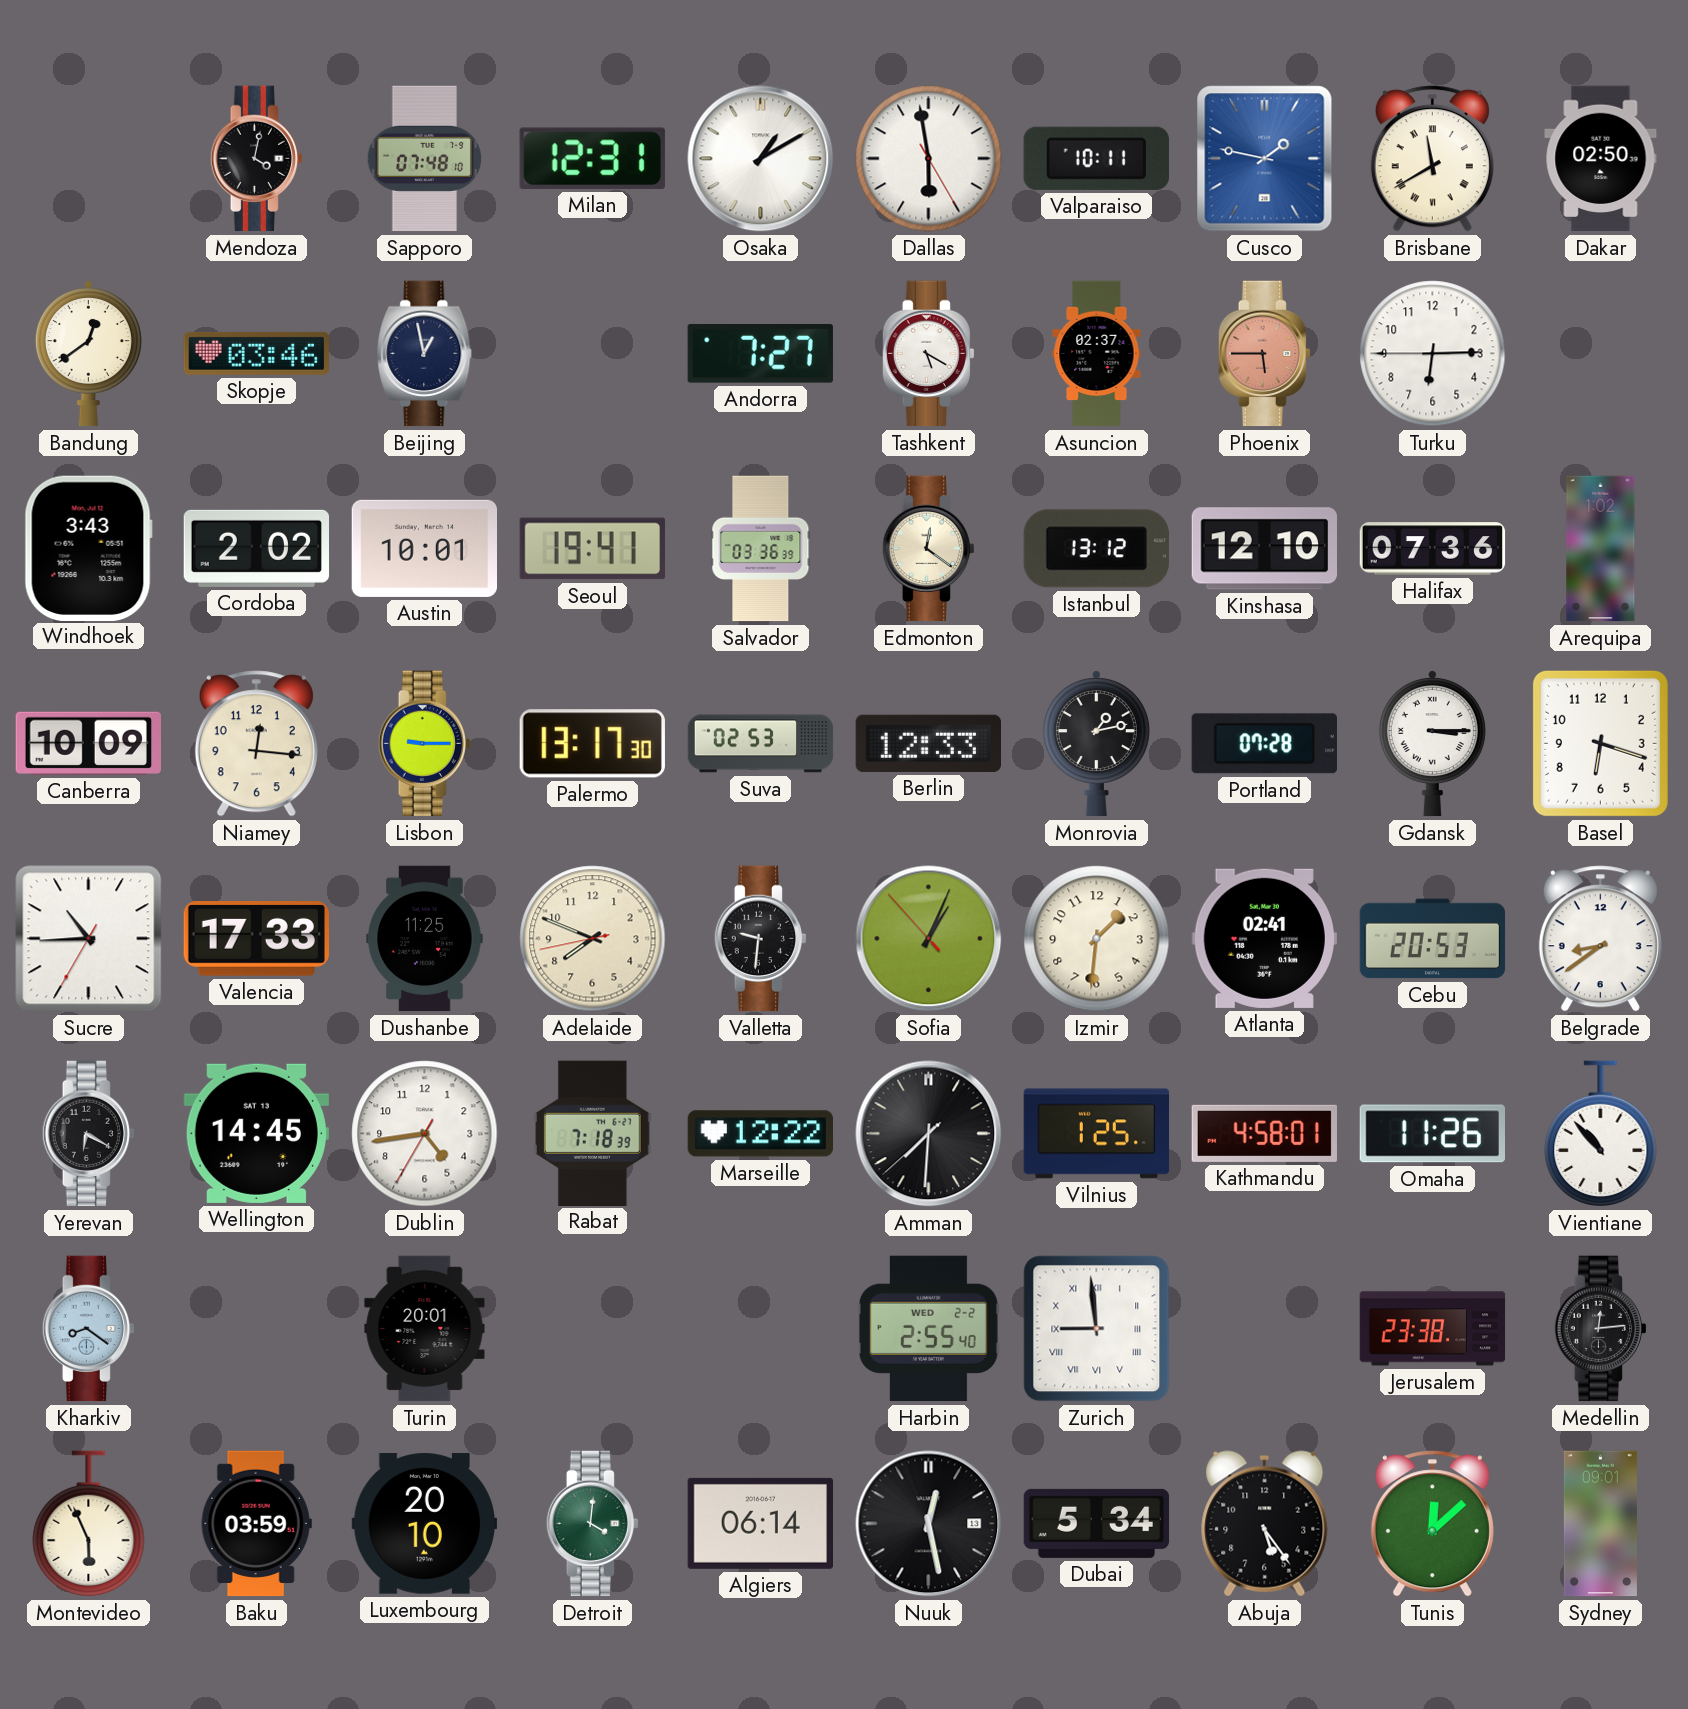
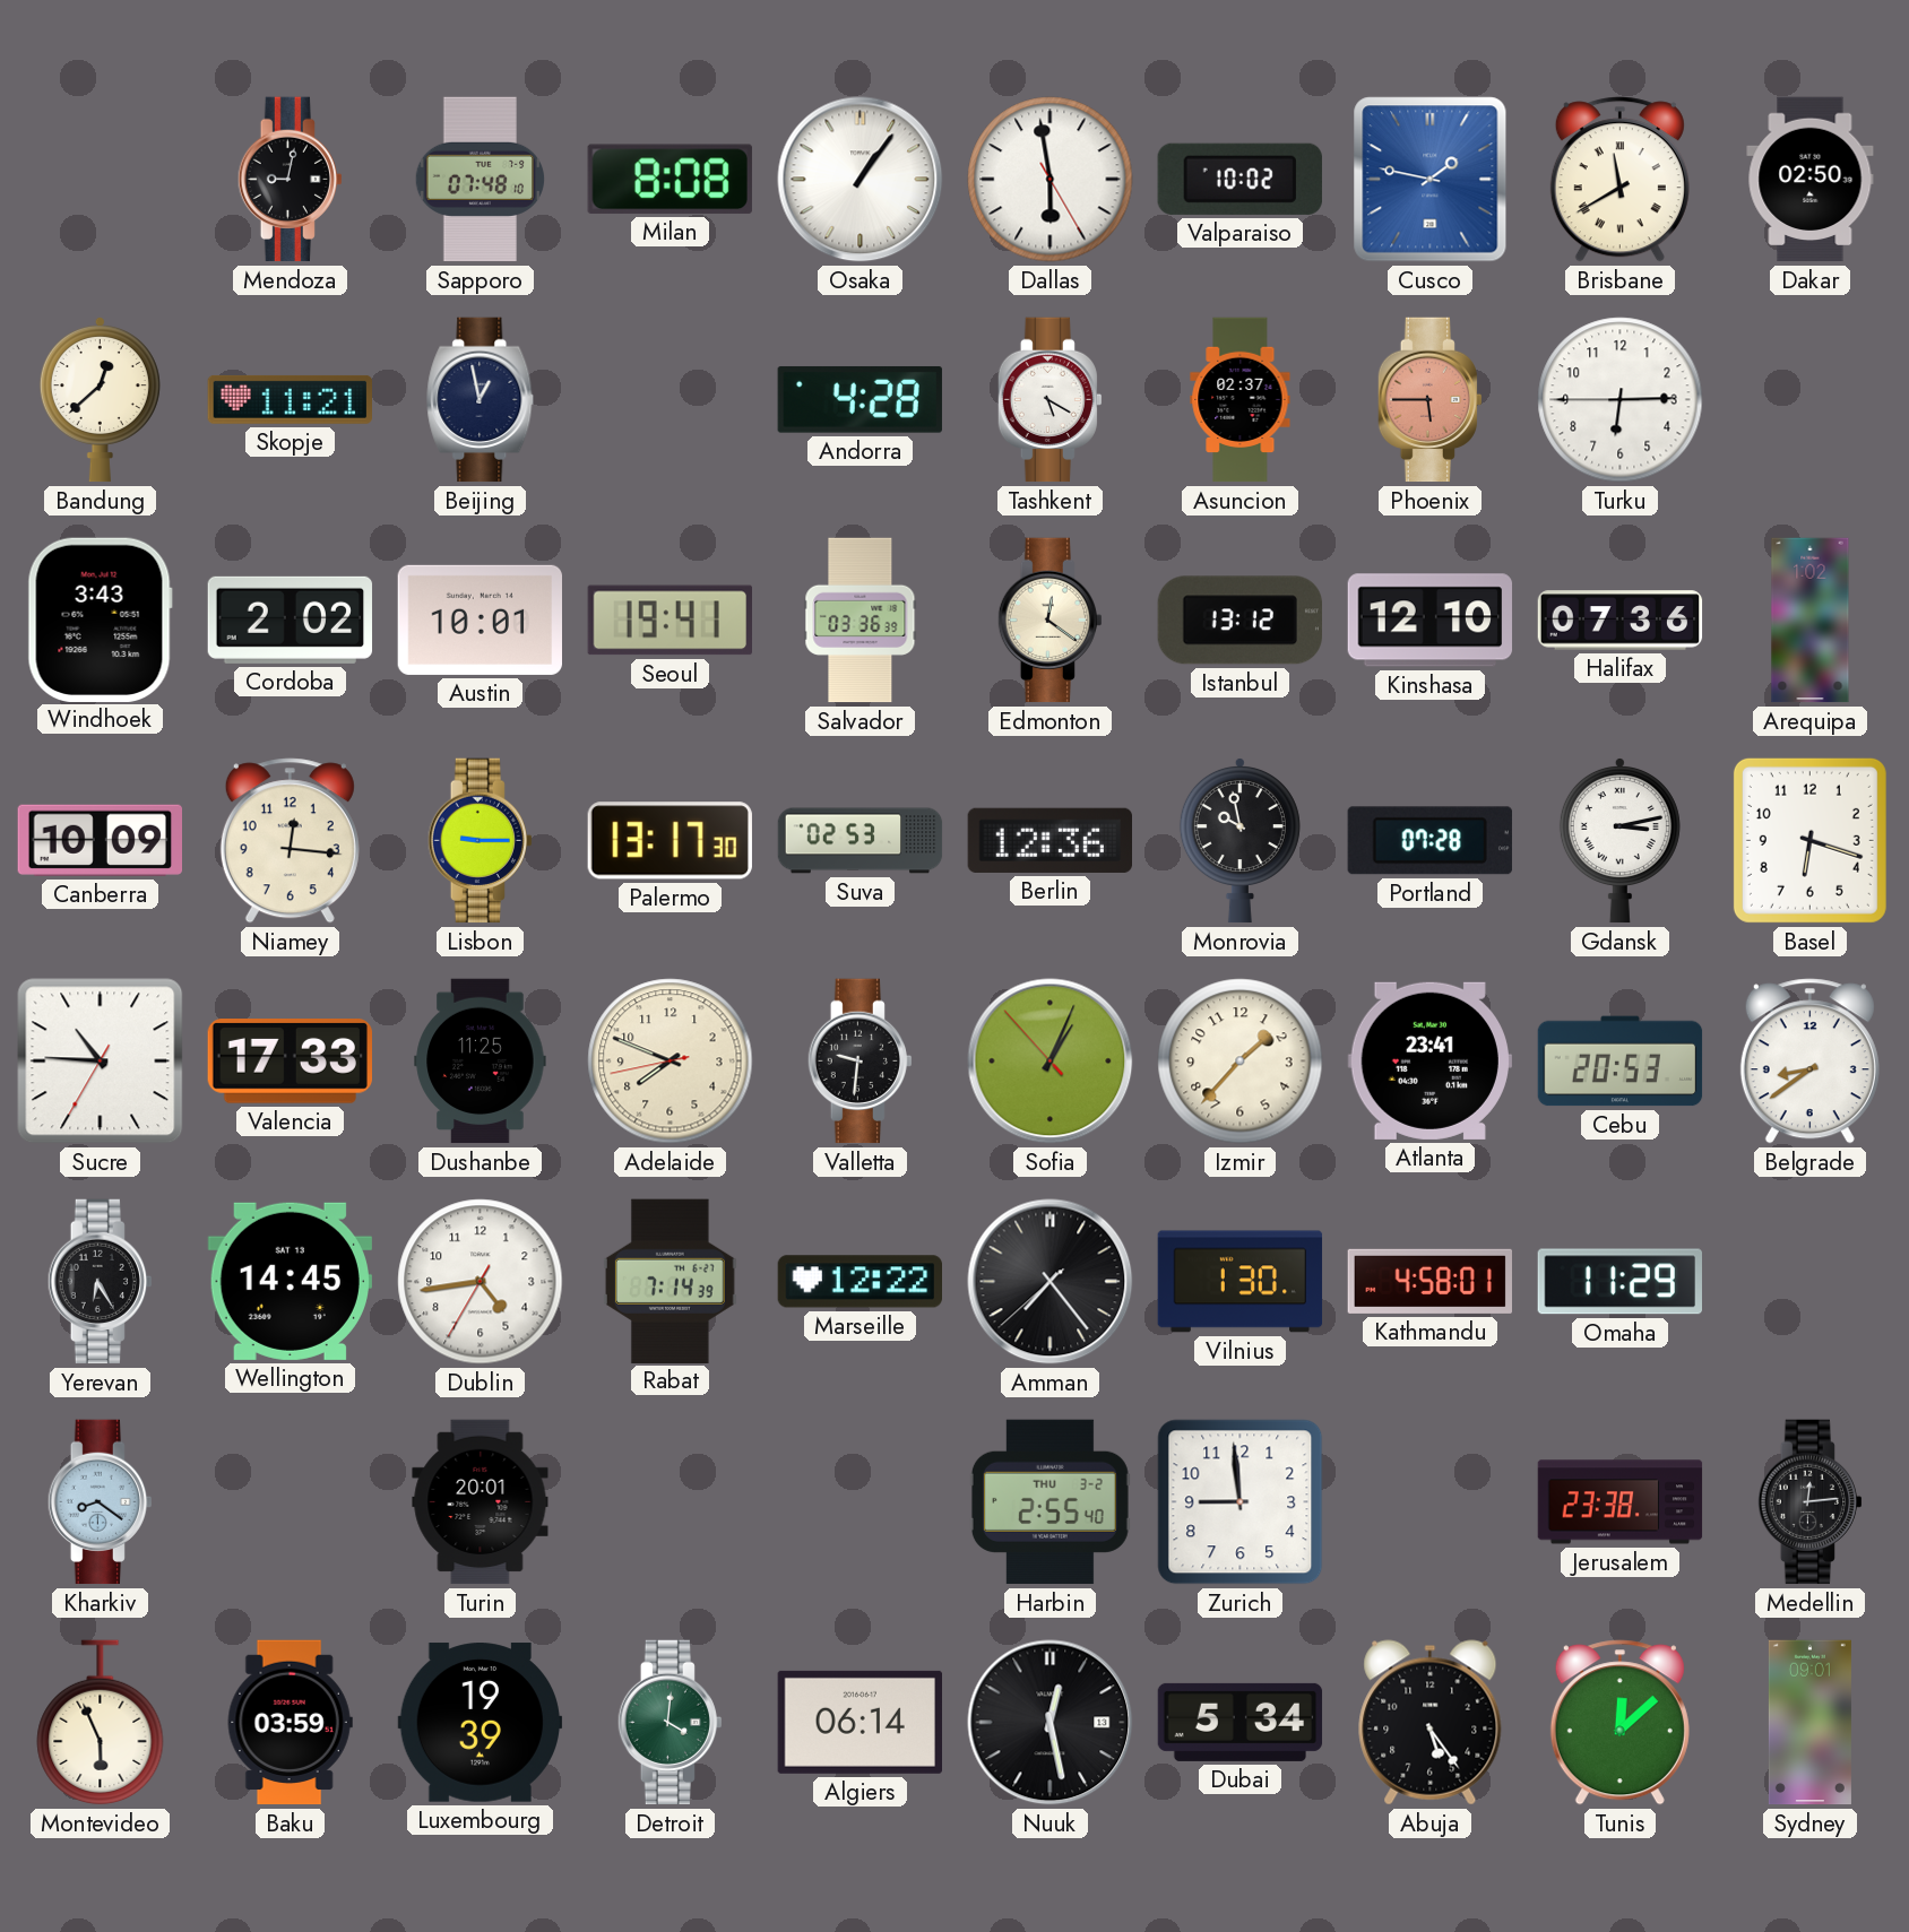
Mendoza: 4:02 -> 9:02 (290, 180)
Milan: 12:31 -> 8:08 (670, 179)
Osaka: 1:10 -> 1:06 (861, 180)
Valparaiso: 10:11 -> 10:02 (1239, 179)
Bandung: 12:39 -> 12:38 (100, 399)
Skopje: 03:46 -> 11:21 (290, 399)
Andorra: 7:27 -> 4:28 (860, 399)
Berlin: 12:33 -> 12:36 (1049, 840)
Monrovia: 1:13 -> 9:58 (1239, 840)
Gdansk: 3:15 -> 3:13 (1619, 840)
Sucre: 10:44 -> 10:45 (101, 1062)
Izmir: 1:31 -> 1:37 (1241, 1062)
Atlanta: 02:41 -> 23:41 (1429, 1060)
Yerevan: 6:20 -> 6:25 (100, 1282)
Rabat: 7:18 -> 7:14 (670, 1281)
Amman: 7:30 -> 7:23 (1051, 1282)
Vilnius: 1:25 -> 1:30 (1241, 1282)
Omaha: 11:26 -> 11:29 (1619, 1282)
Vientiane: 10:53 -> none (1601, 1134)
Harbin date: WED 2-2 -> THU 3-2 (1049, 1502)
Zurich numerals: Roman -> Arabic (1241, 1502)
Luxembourg: 20:10 -> 19:39 (481, 1723)
